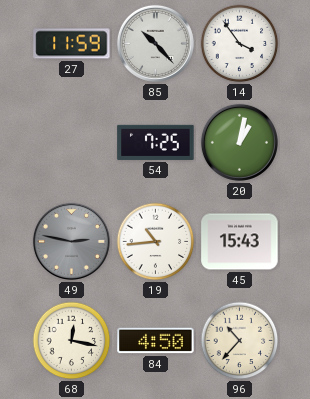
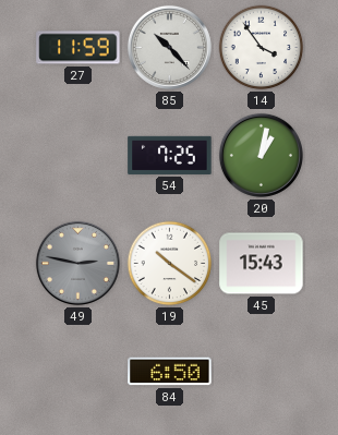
19: 10:44 -> 10:21 (170, 264)
68: 12:17 -> none (72, 341)
84: 4:50 -> 6:50 (170, 372)
96: 10:37 -> none (240, 341)
